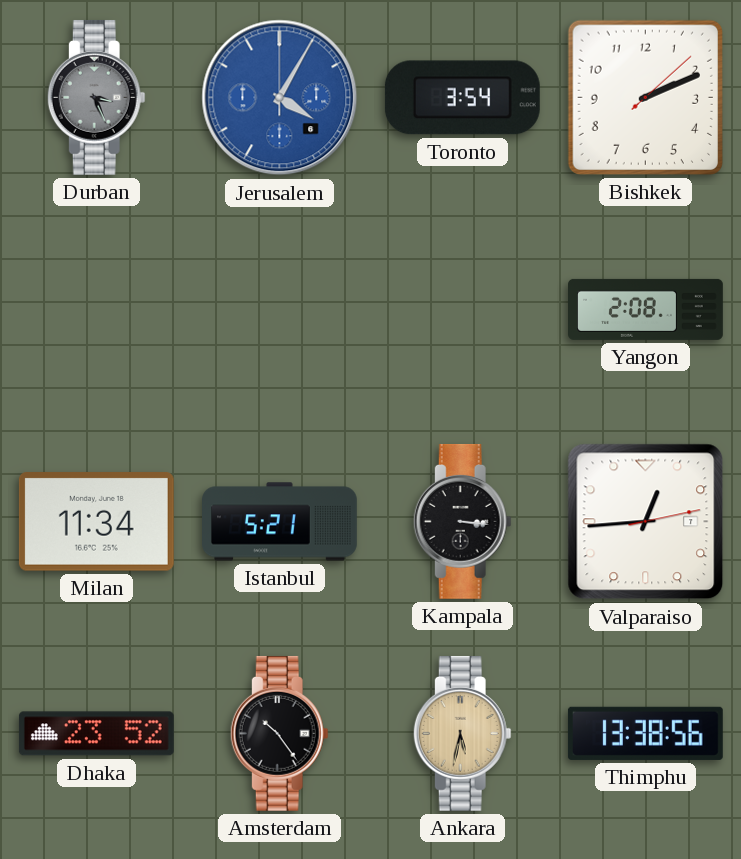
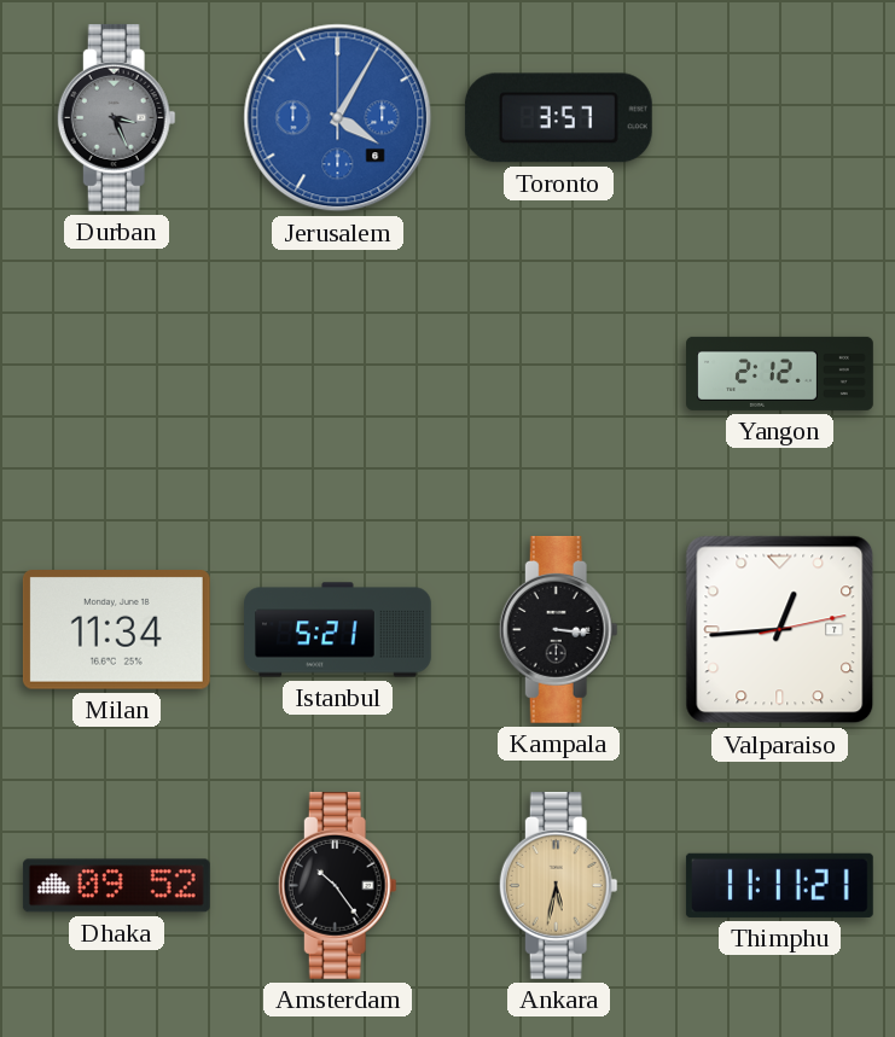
Toronto: 3:54 -> 3:57 (558, 118)
Bishkek: 2:11 -> none (645, 97)
Yangon: 2:08 -> 2:12 (780, 373)
Dhaka: 23:52 -> 09:52 (116, 886)
Thimphu: 13:38 -> 11:11 (779, 885)
